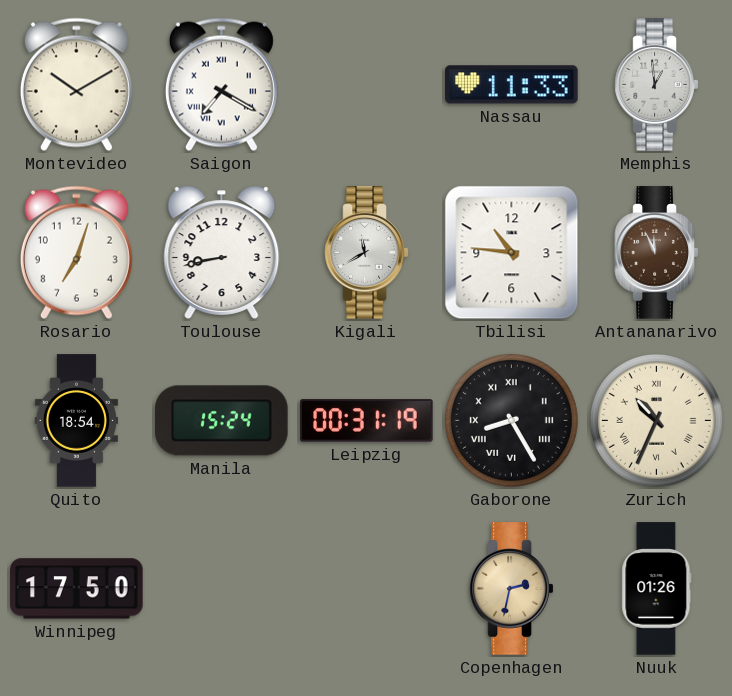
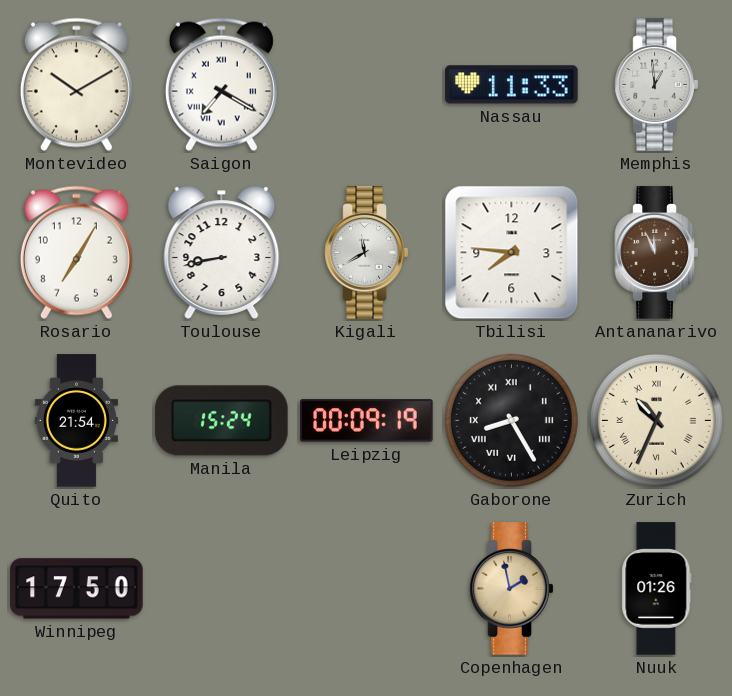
Rosario: 7:03 -> 7:05 (76, 253)
Tbilisi: 10:46 -> 7:46 (512, 253)
Quito: 18:54 -> 21:54 (76, 421)
Leipzig: 00:31 -> 00:09 (367, 421)
Copenhagen: 2:32 -> 1:58 (512, 589)
